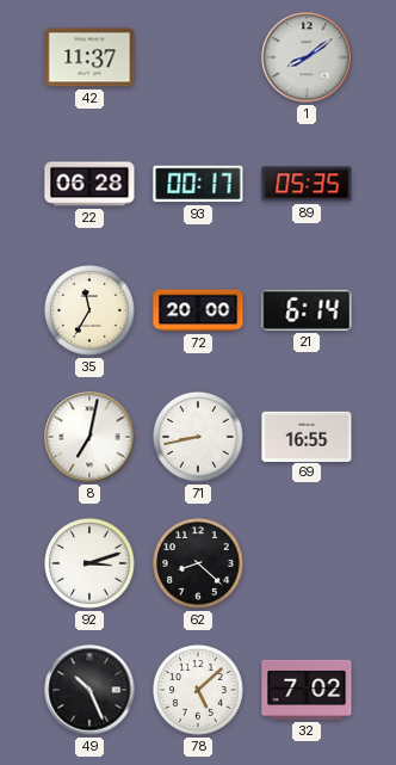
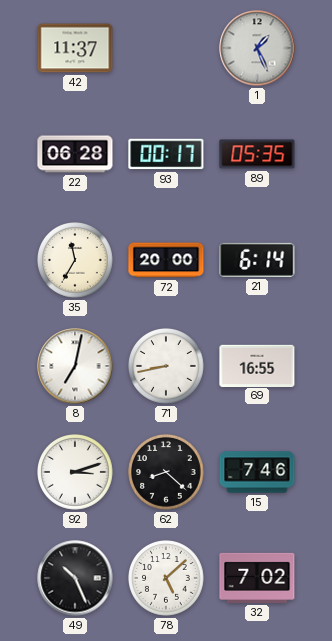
1: 8:09 -> 1:26 (257, 48)
15: none -> 7:46 (257, 472)
